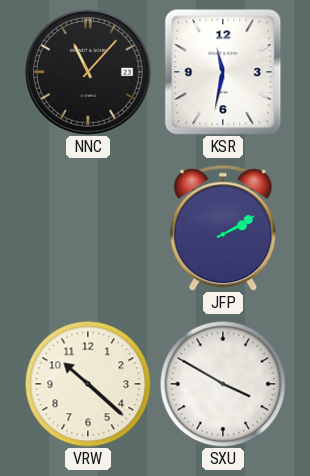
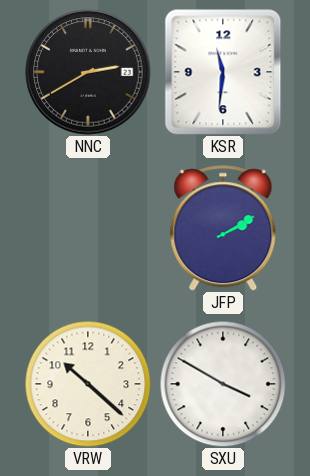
NNC: 11:07 -> 2:40 (88, 72)
KSR: 11:32 -> 11:31 (223, 72)
